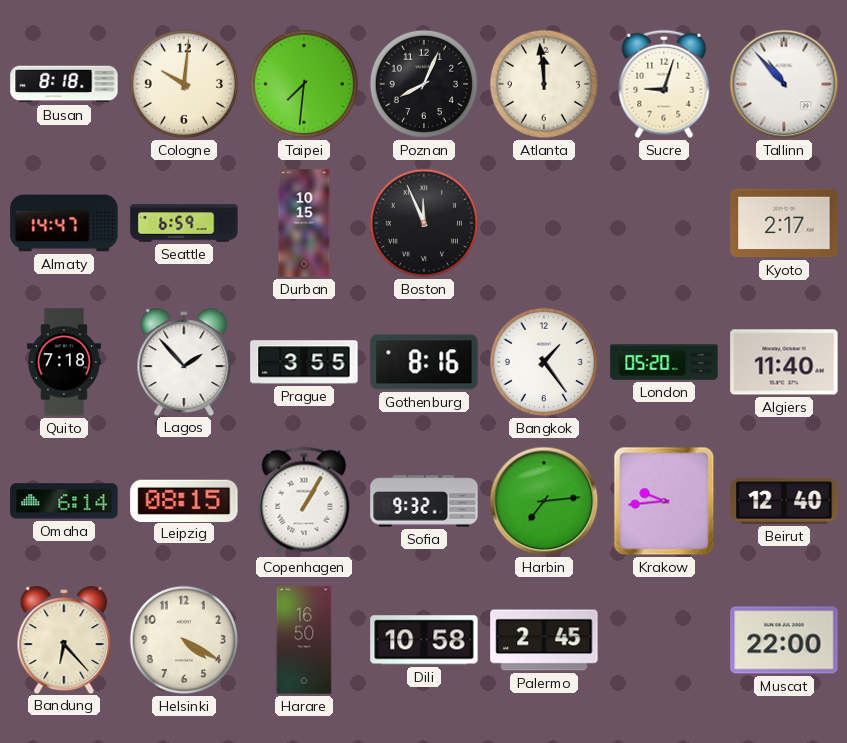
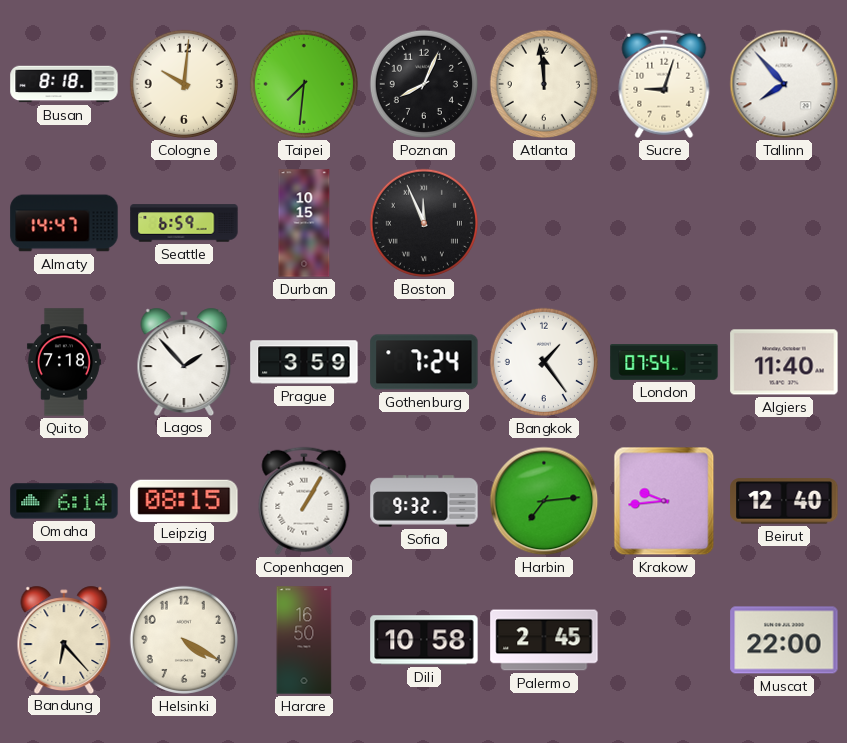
Tallinn: 10:53 -> 7:53 (784, 84)
Kyoto: 2:17 -> none (784, 223)
Prague: 3:55 -> 3:59 (304, 362)
Gothenburg: 8:16 -> 7:24 (424, 362)
London: 05:20 -> 07:54 (664, 362)
